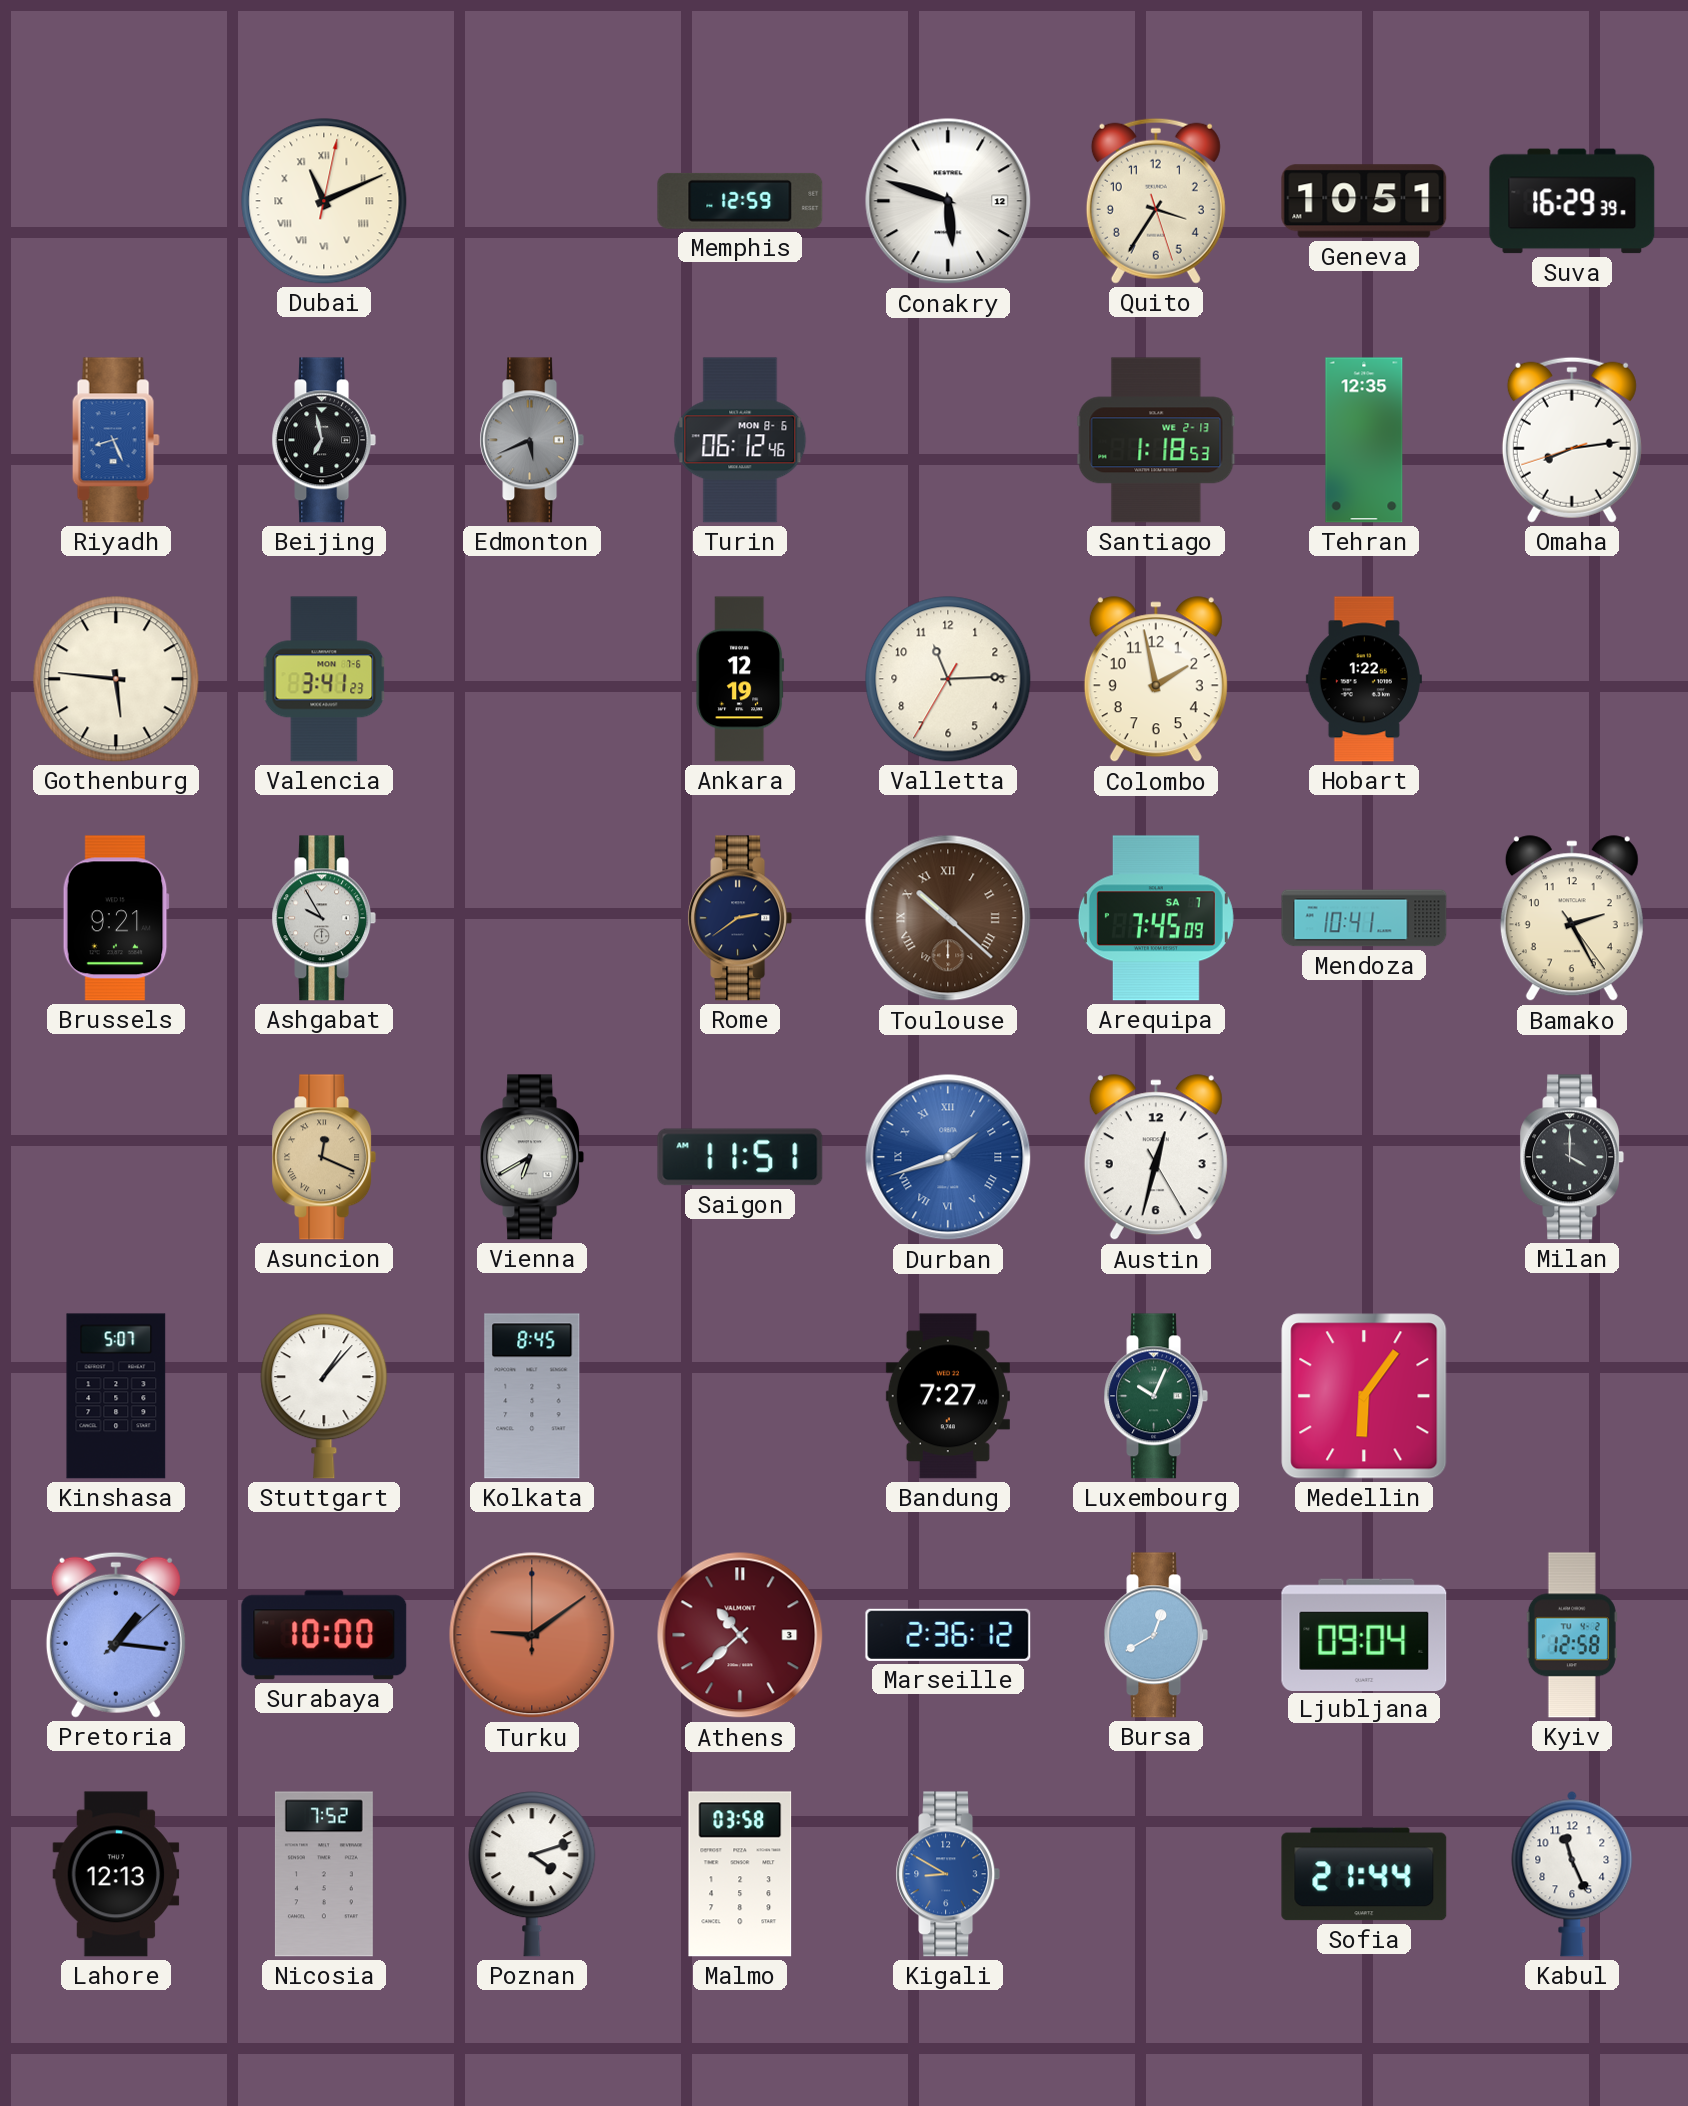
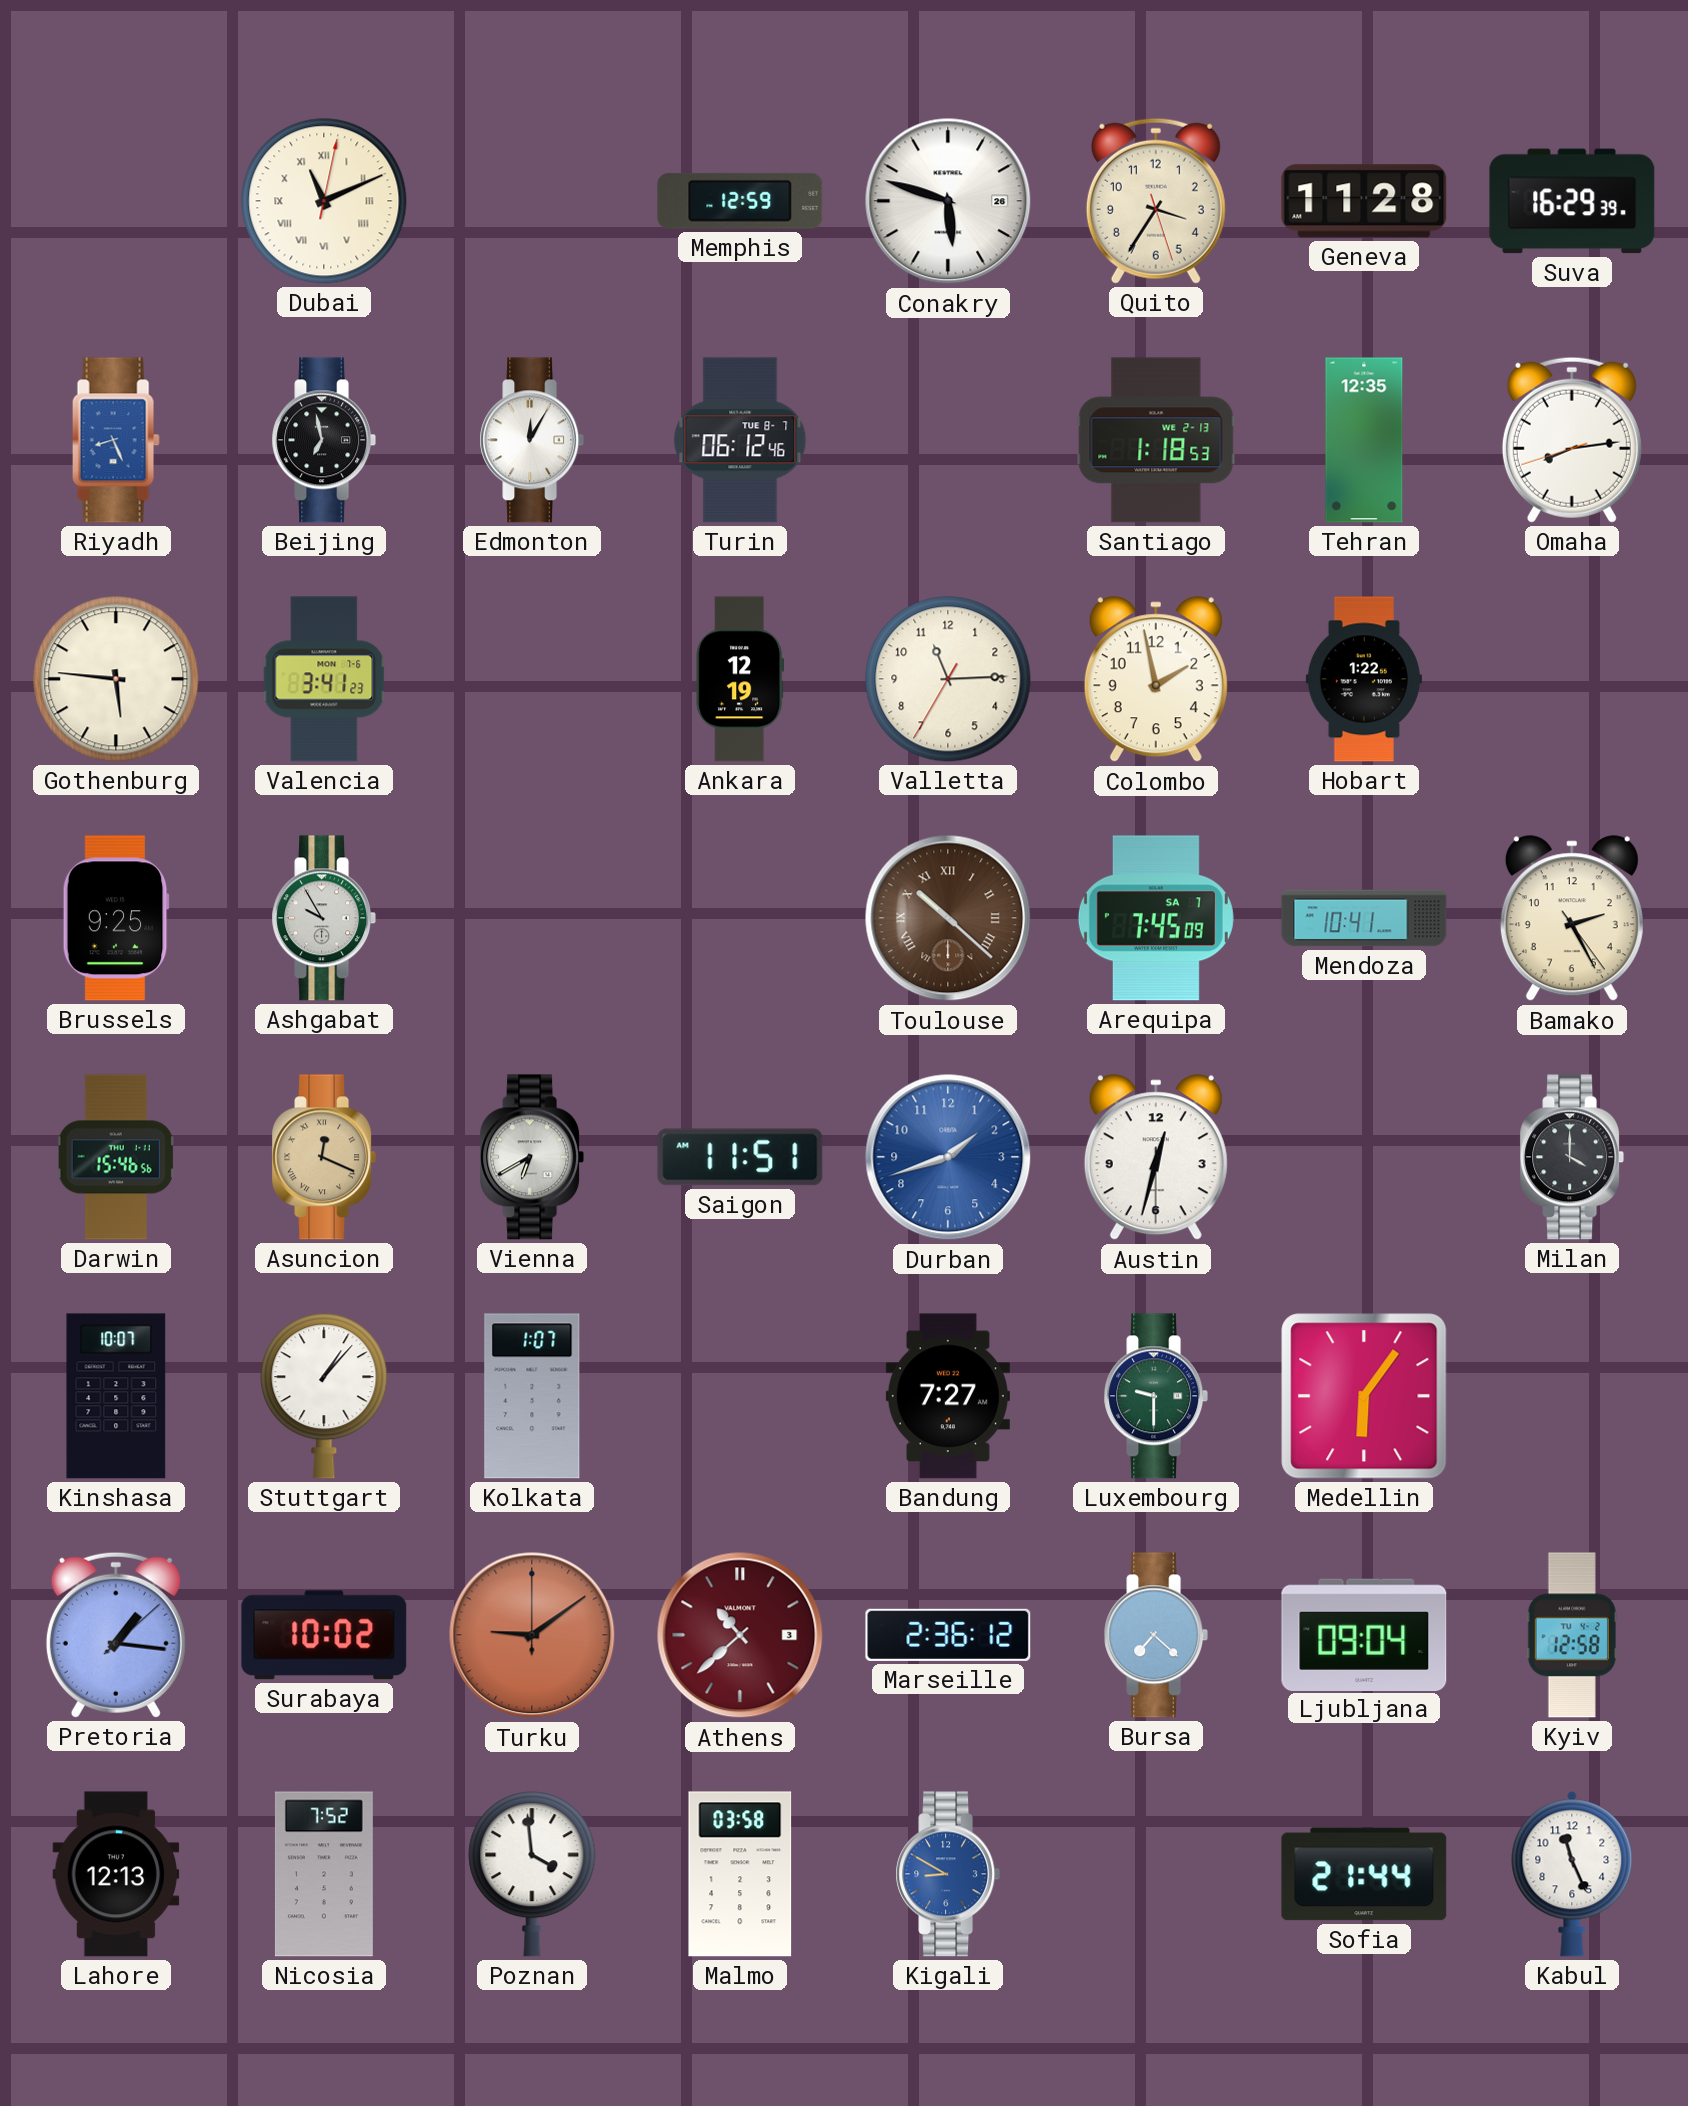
Conakry date: 12 -> 26 (948, 201)
Geneva: 10:51 -> 11:28 (1364, 201)
Edmonton: 5:41 -> 12:05 (532, 440)
Edmonton dial: grey -> white (532, 440)
Turin date: MON 8-6 -> TUE 8-7 (740, 440)
Brussels: 9:21 -> 9:25 (116, 918)
Rome: 2:39 -> none (740, 918)
Darwin: none -> 15:46 (116, 1157)
Durban numerals: Roman -> Arabic (948, 1157)
Austin: 12:32:25 -> 12:32:30 (1156, 1158)
Kinshasa: 5:07 -> 10:07 (116, 1396)
Kolkata: 8:45 -> 1:07 (532, 1396)
Luxembourg: 10:04 -> 9:30 (1156, 1396)
Surabaya: 10:00 -> 10:02 (324, 1635)
Bursa: 12:40 -> 7:22 (1156, 1635)
Poznan: 4:12 -> 3:59 (532, 1874)
